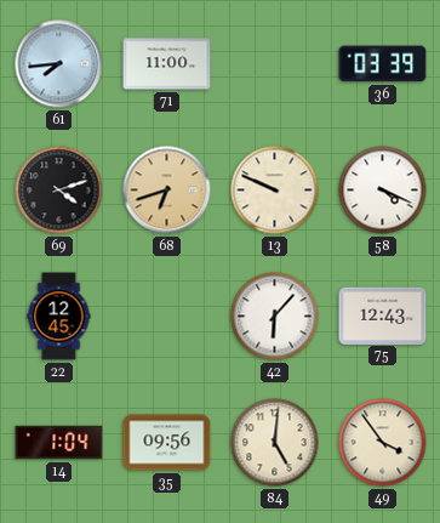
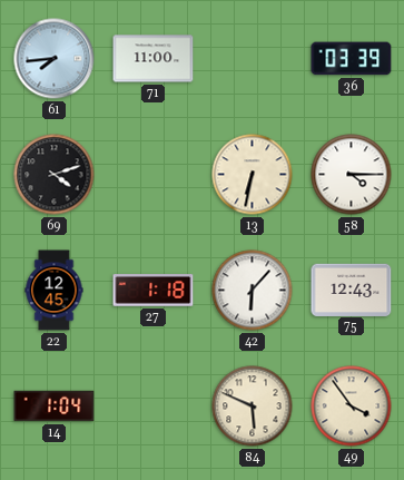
68: 6:42 -> none (167, 191)
13: 9:49 -> 6:32 (253, 175)
58: 4:19 -> 4:15 (352, 175)
27: none -> 1:18 (154, 291)
35: 09:56 -> none (167, 443)
84: 5:01 -> 5:49 (253, 406)
